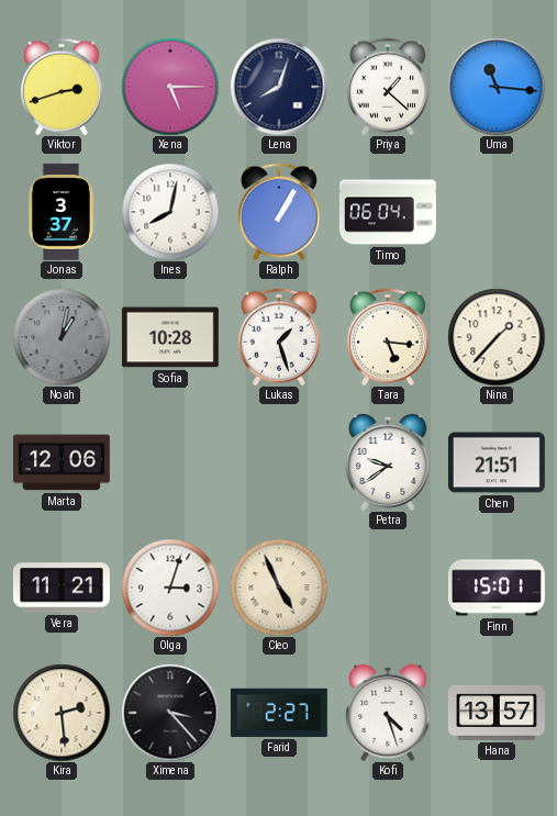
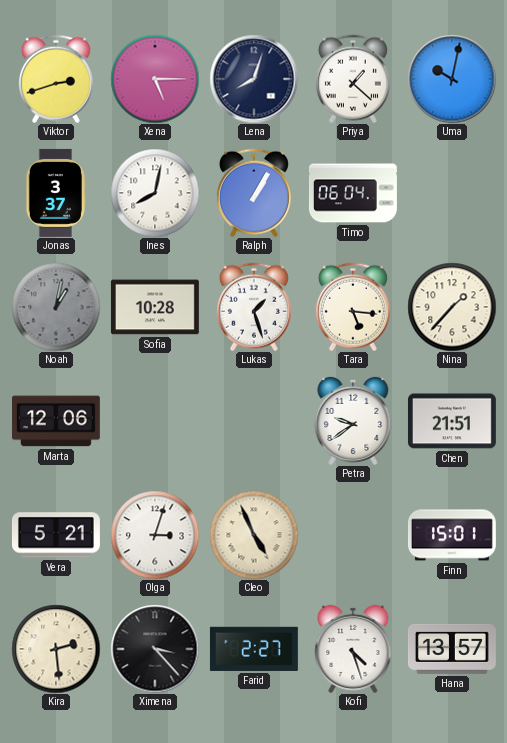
Uma: 11:16 -> 10:02 (452, 79)
Vera: 11:21 -> 5:21 (56, 535)
